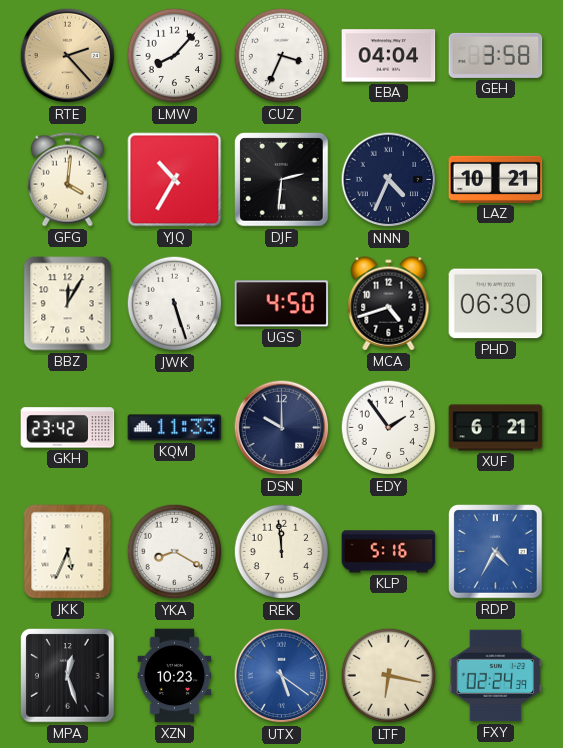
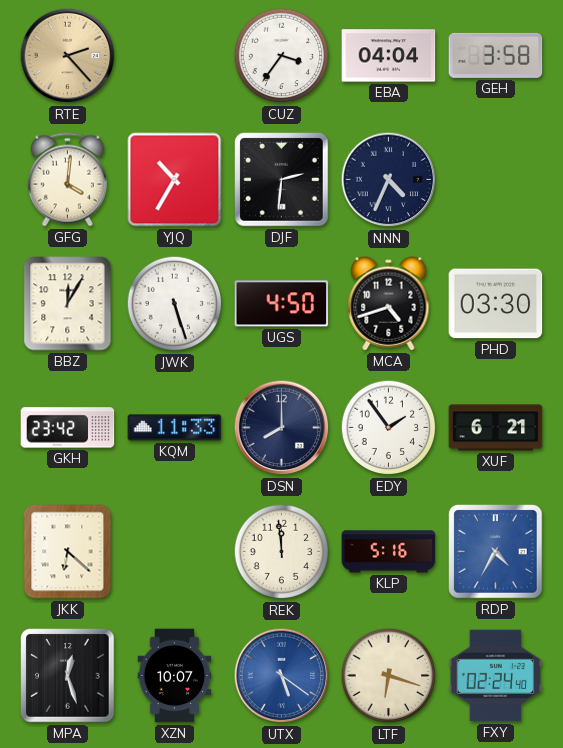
LMW: 8:07 -> none (175, 56)
CUZ: 3:34 -> 3:36 (282, 56)
LAZ: 10:21 -> none (496, 179)
PHD: 06:30 -> 03:30 (496, 304)
DSN: 10:00 -> 8:00 (282, 428)
JKK: 5:34 -> 6:22 (68, 552)
YKA: 8:20 -> none (175, 552)
XZN: 10:23 -> 10:07 (175, 676)
LTF: 6:17 -> 6:18 (389, 676)
FXY: 02:24:39 -> 02:24:40 (496, 676)
